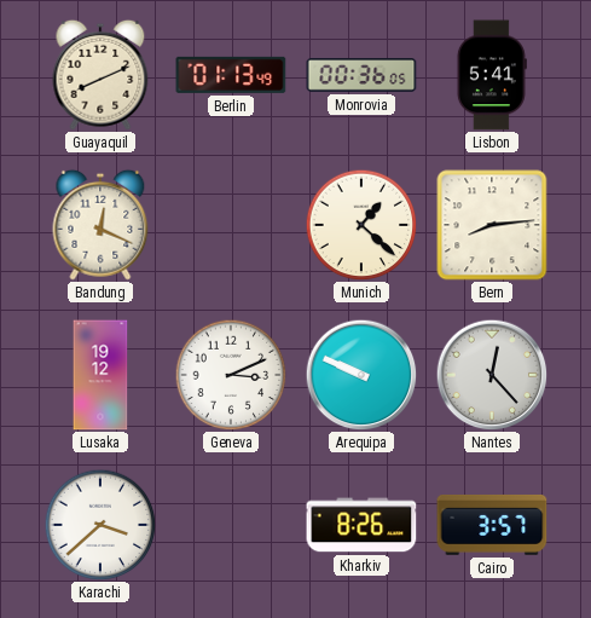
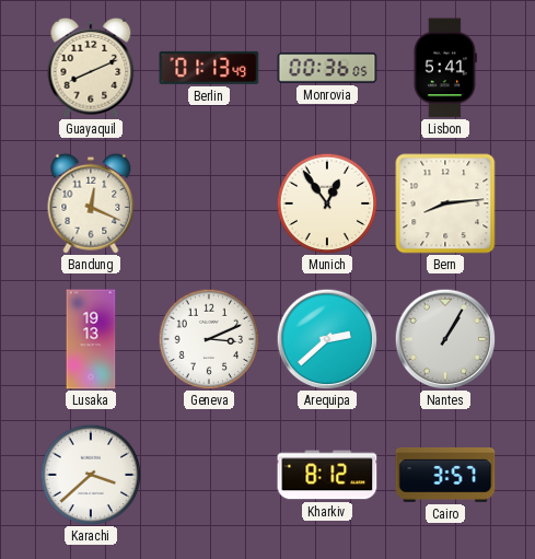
Munich: 1:22 -> 12:54 (327, 203)
Lusaka: 19:12 -> 19:13 (91, 339)
Arequipa: 9:49 -> 2:38 (327, 339)
Nantes: 12:23 -> 1:05 (445, 339)
Kharkiv: 8:26 -> 8:12 (327, 475)
